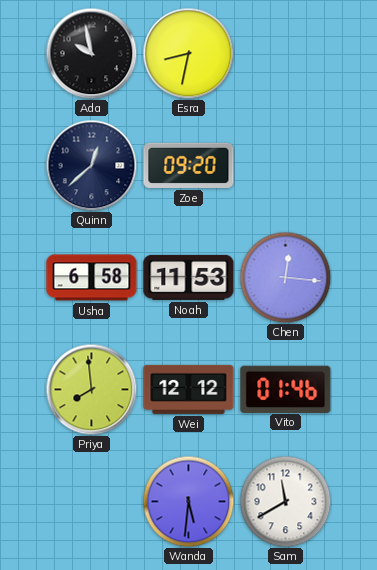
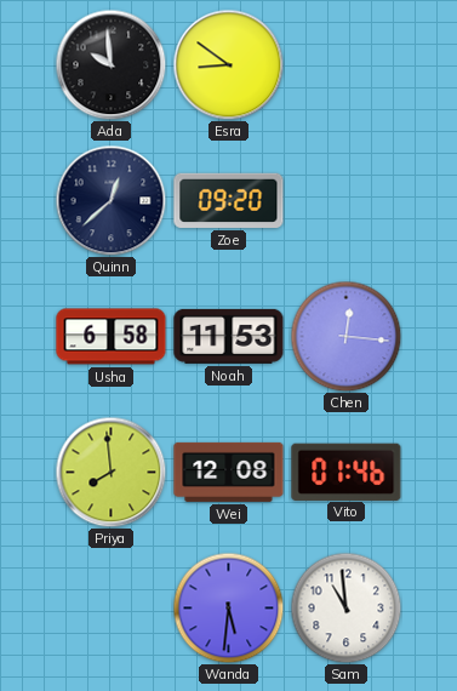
Ada: 9:58 -> 9:59 (110, 64)
Esra: 8:32 -> 8:51 (228, 64)
Wei: 12:12 -> 12:08 (229, 472)
Sam: 11:40 -> 10:59 (345, 607)
